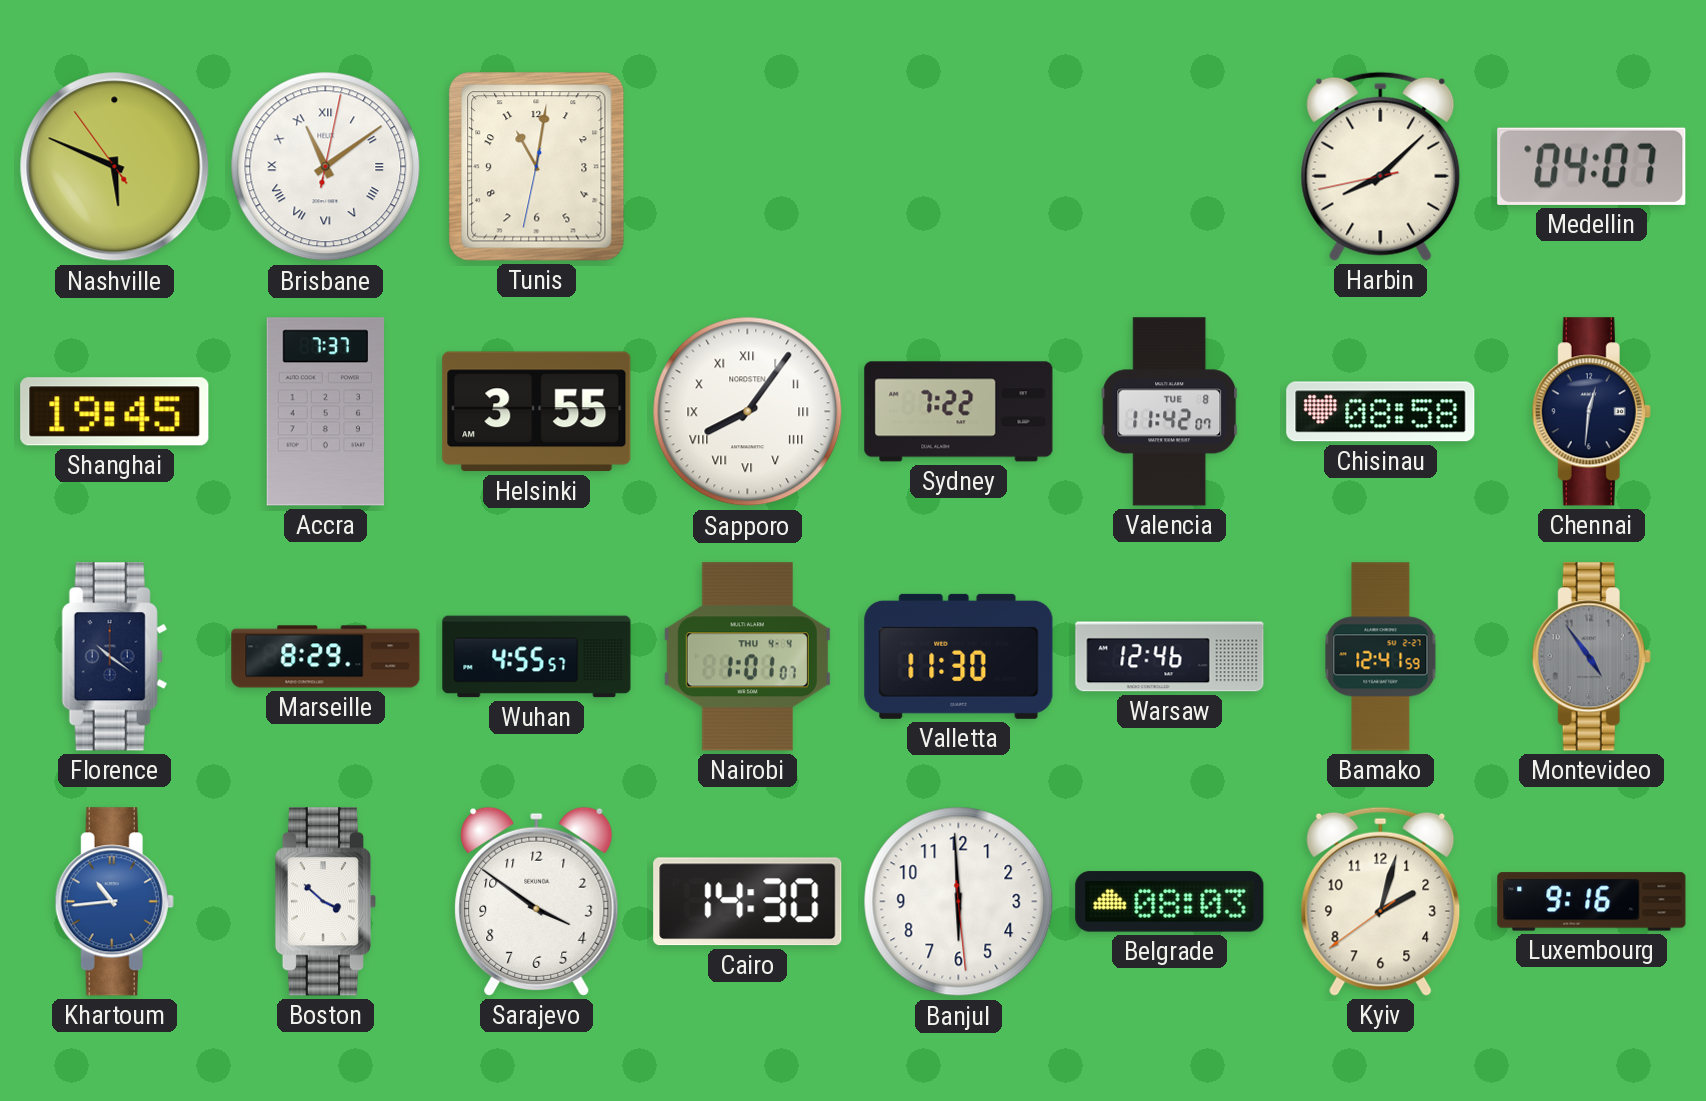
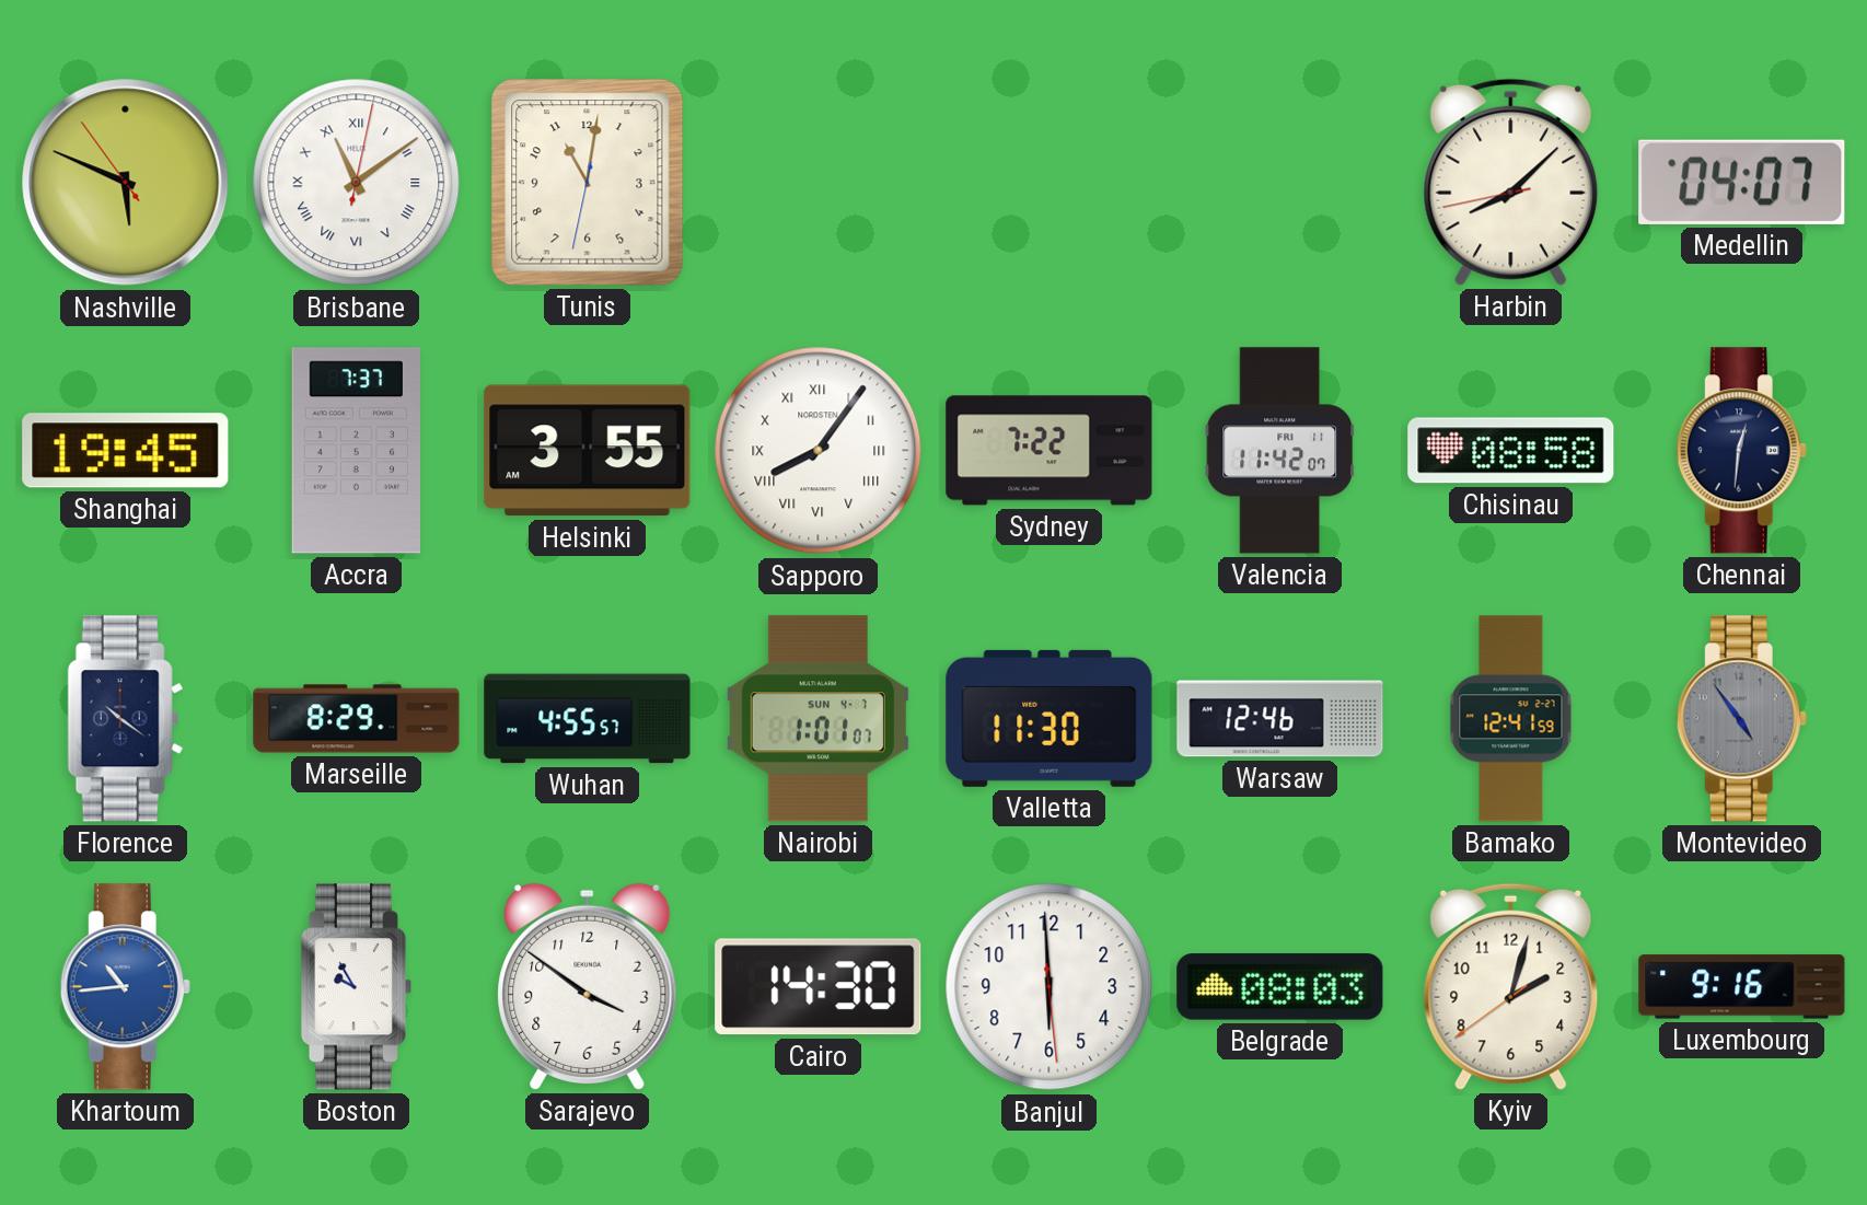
Valencia date: TUE 8 -> FRI 11 (1280, 451)
Nairobi date: THU 4-4 -> SUN 4-7 (817, 719)
Boston: 3:52 -> 9:55 (356, 987)
